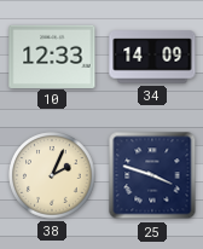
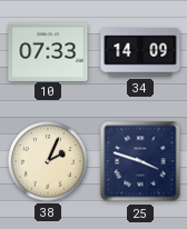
10: 12:33 -> 07:33 (48, 51)
